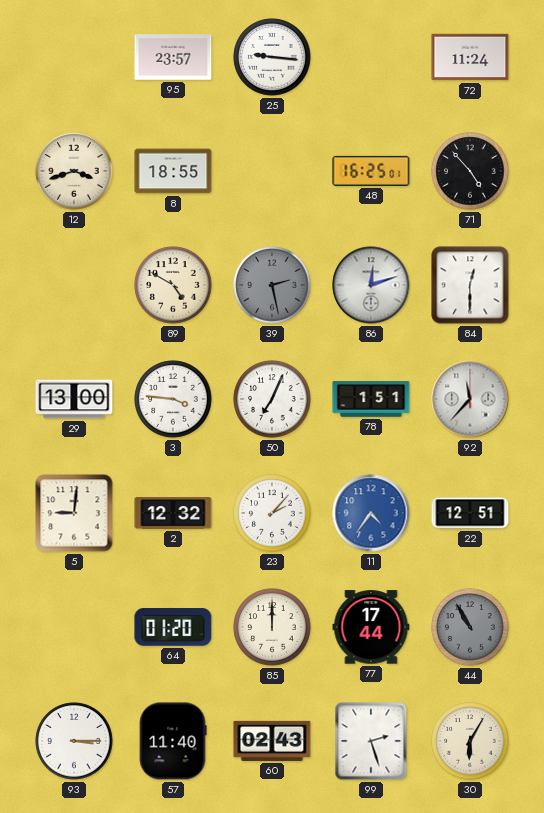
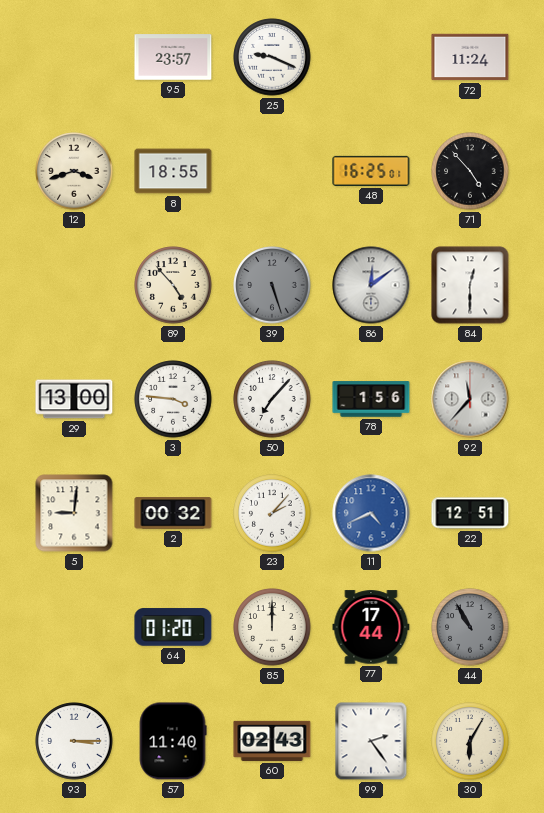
25: 9:16 -> 9:19 (272, 57)
89: 4:50 -> 4:53 (173, 285)
39: 2:28 -> 5:27 (272, 285)
86: 12:12 -> 12:09 (371, 285)
50: 7:04 -> 7:07 (272, 399)
78: 1:51 -> 1:56 (371, 399)
2: 12:32 -> 00:32 (173, 513)
11: 4:36 -> 4:41 (371, 513)
99: 2:27 -> 2:24 (371, 741)
